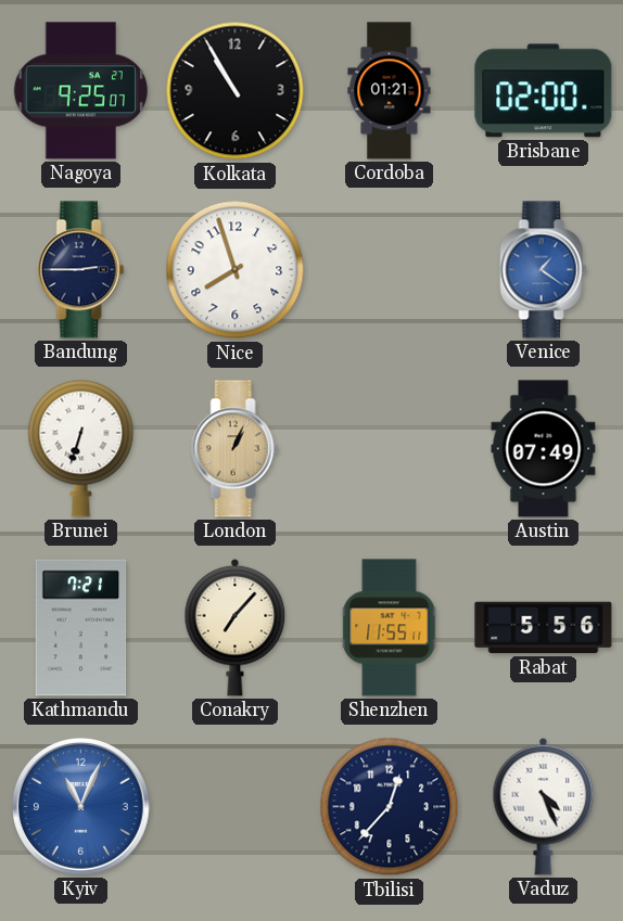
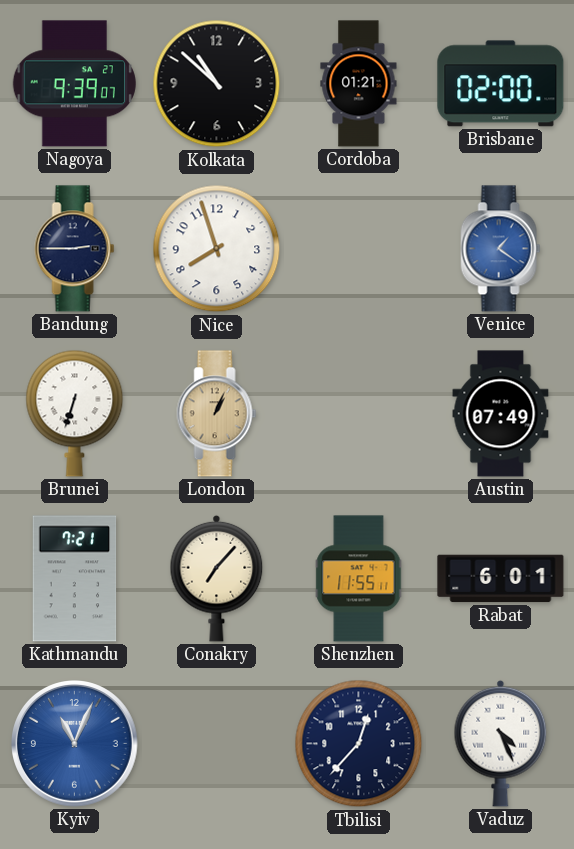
Nagoya: 9:25 -> 9:39 (74, 84)
Kolkata: 10:55 -> 10:52 (217, 84)
Rabat: 5:56 -> 6:01 (501, 579)
